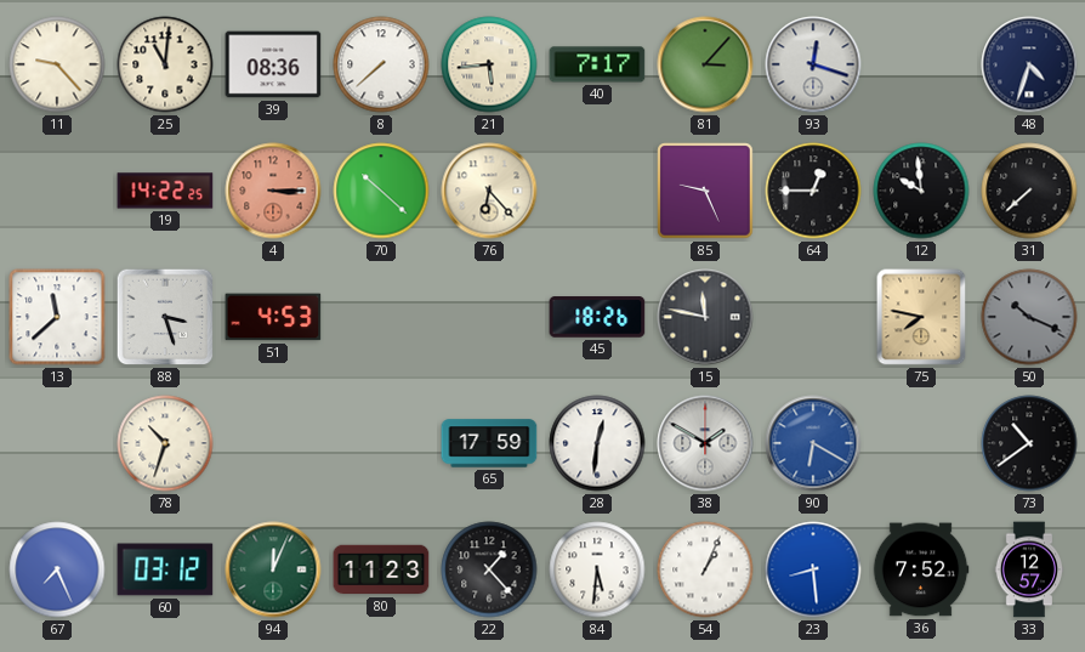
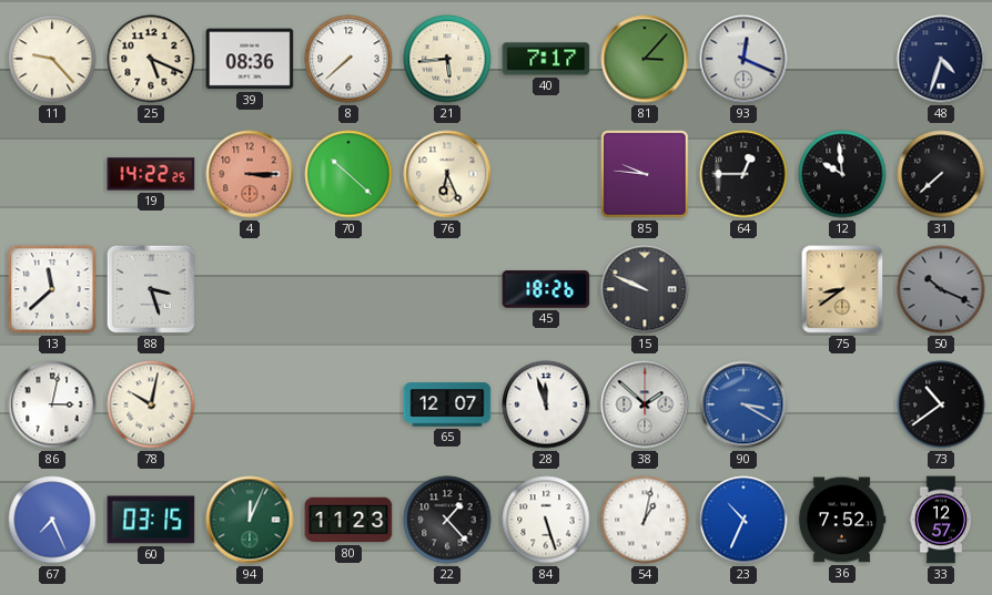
25: 11:01 -> 5:19 (151, 59)
93: 12:18 -> 12:19 (743, 59)
76: 6:23 -> 6:26 (447, 174)
85: 9:26 -> 9:46 (645, 174)
51: 4:53 -> none (273, 317)
15: 11:47 -> 9:49 (645, 289)
75: 7:47 -> 8:39 (842, 289)
86: none -> 3:02 (52, 404)
78: 10:33 -> 10:02 (151, 404)
65: 17:59 -> 12:07 (447, 404)
28: 12:31 -> 11:57 (546, 404)
38: 1:50 -> 1:52 (645, 404)
90: 6:20 -> 3:20 (743, 404)
60: 03:12 -> 03:15 (151, 520)
84: 5:31 -> 5:27 (546, 520)
54: 1:04 -> 1:02 (645, 520)
23: 8:29 -> 10:34 (743, 520)
